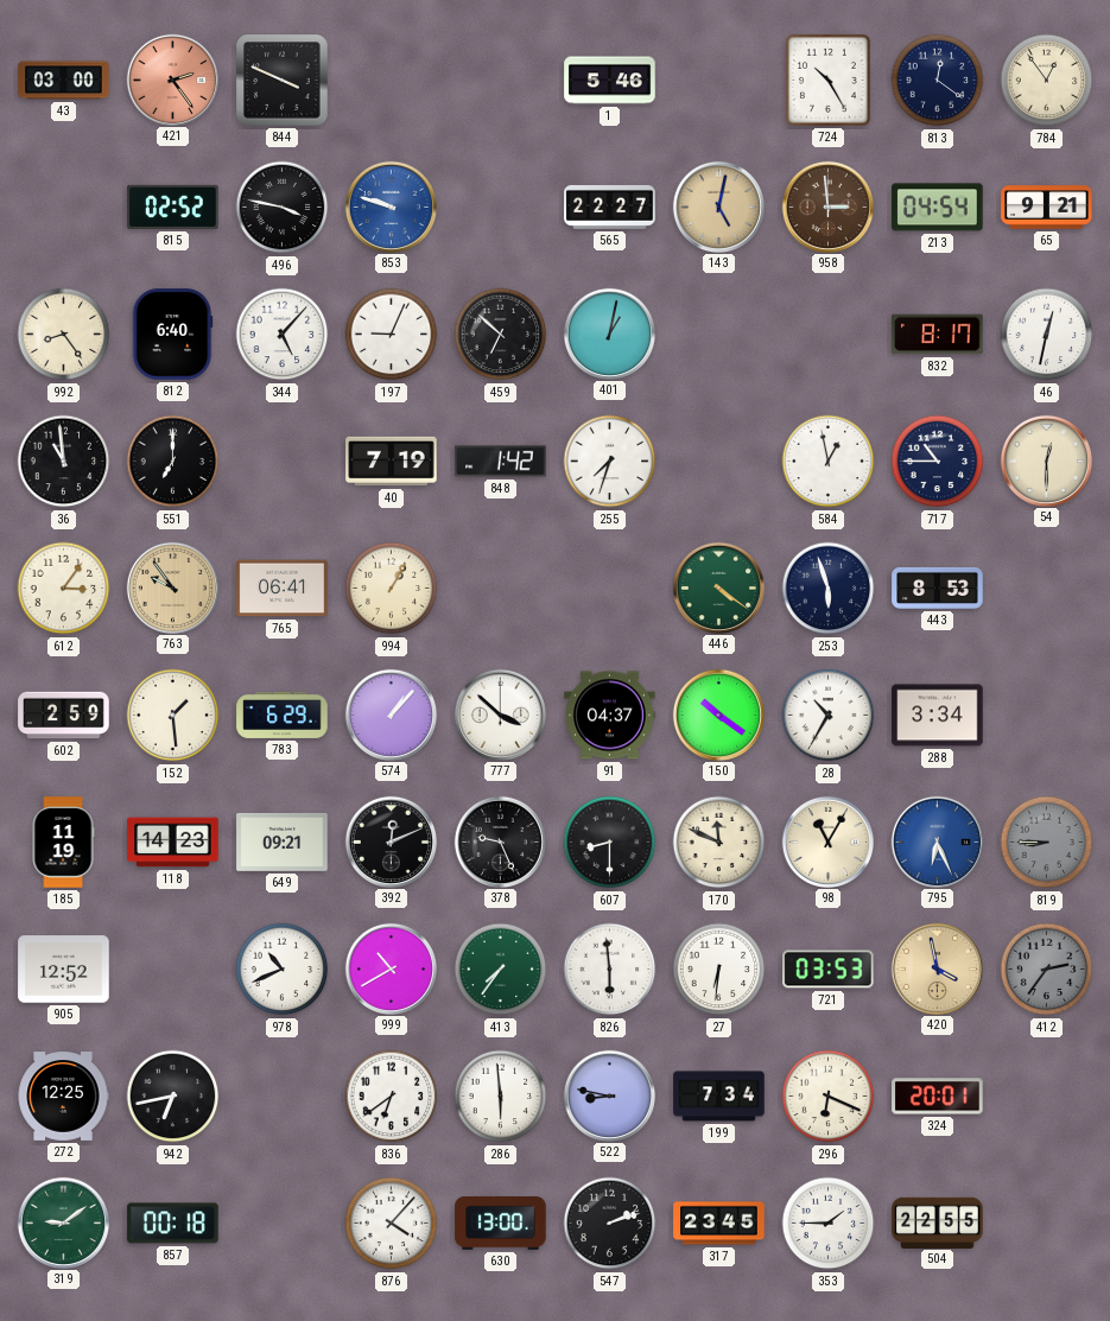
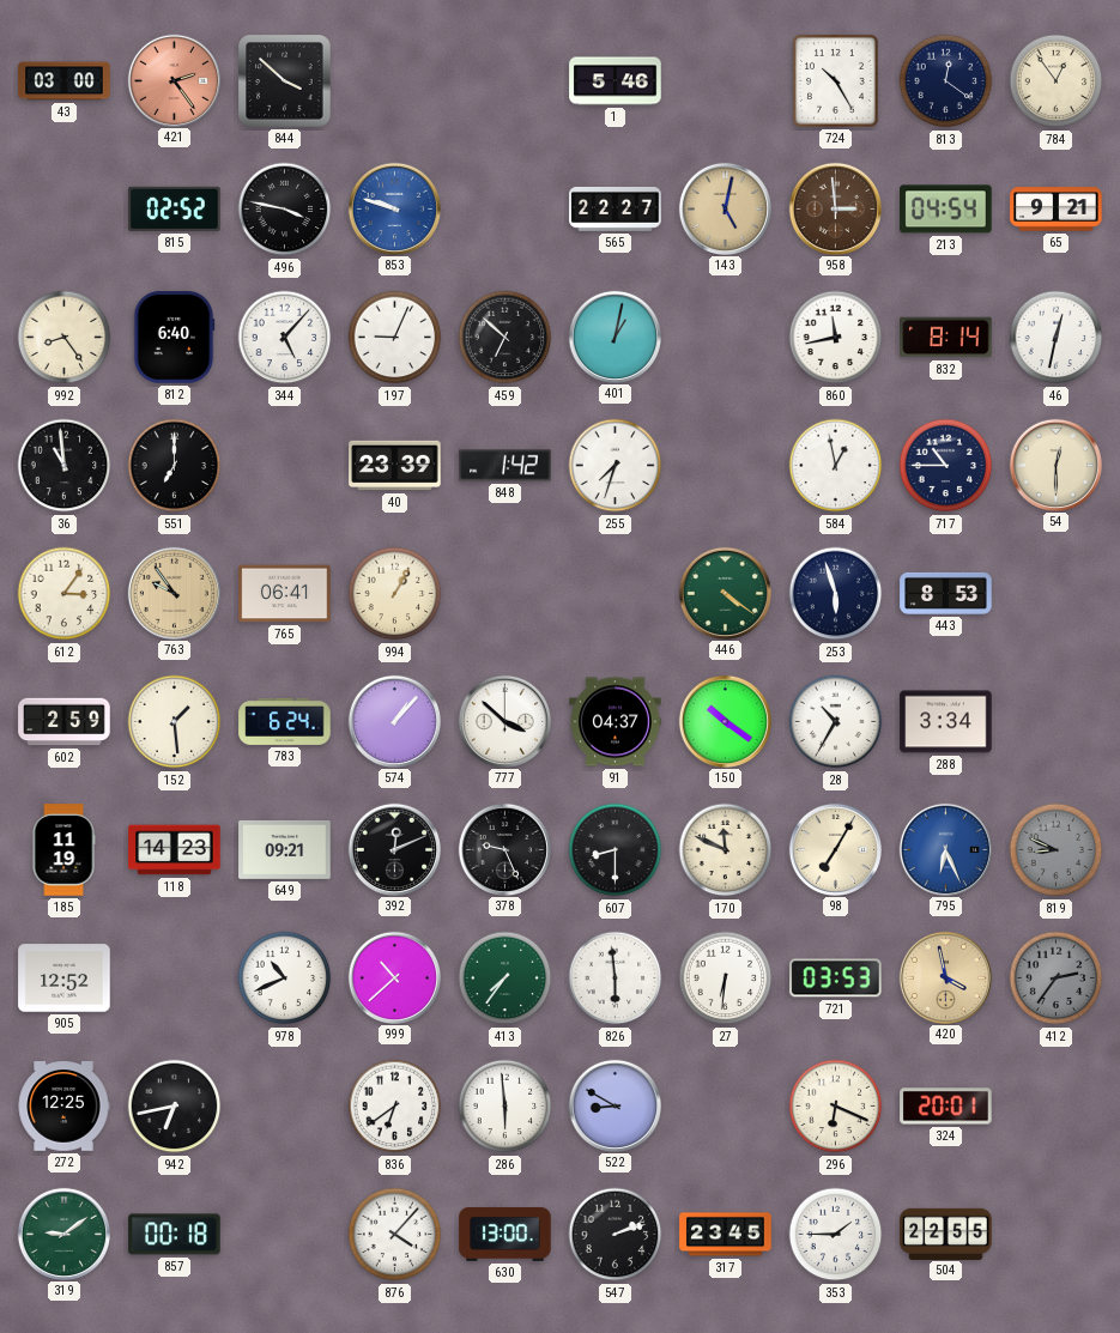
844: 3:49 -> 3:52 (285, 81)
860: none -> 11:43 (836, 338)
832: 8:17 -> 8:14 (946, 338)
40: 7:19 -> 23:39 (395, 466)
783: 6:29 -> 6:24 (285, 721)
98: 11:05 -> 7:05 (835, 849)
819: 8:45 -> 8:49 (1057, 850)
999: 10:40 -> 10:38 (394, 977)
522: 8:47 -> 8:50 (615, 1105)
199: 7:34 -> none (719, 1097)
